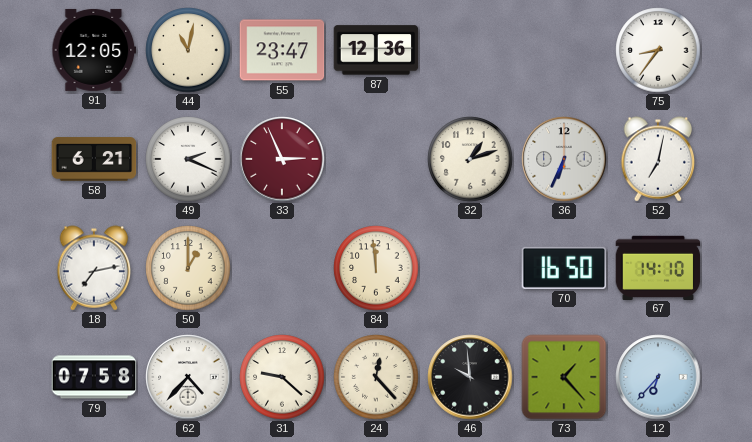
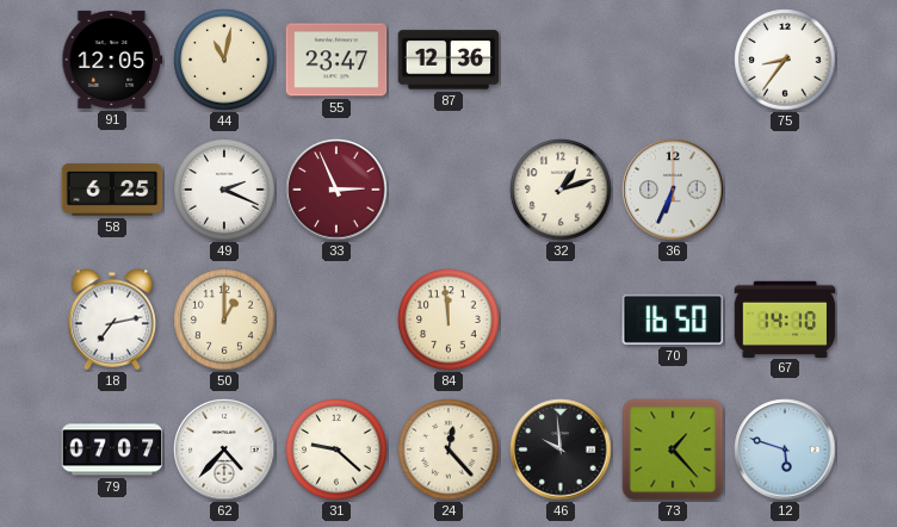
58: 6:21 -> 6:25 (112, 190)
52: 7:02 -> none (658, 159)
79: 07:58 -> 07:07 (112, 449)
12: 6:37 -> 5:48 (785, 449)
